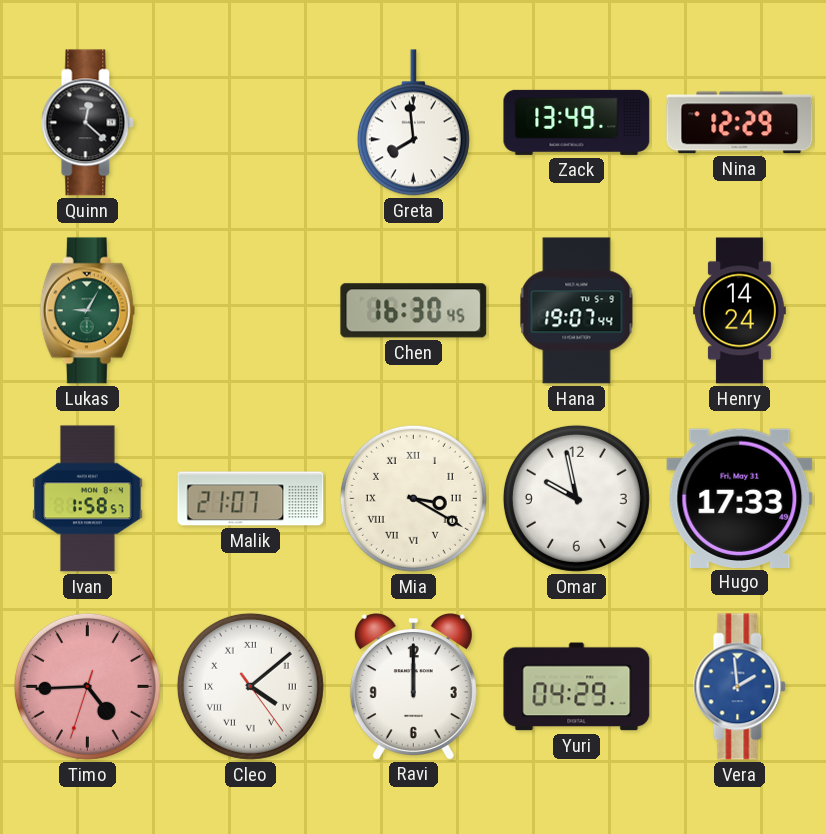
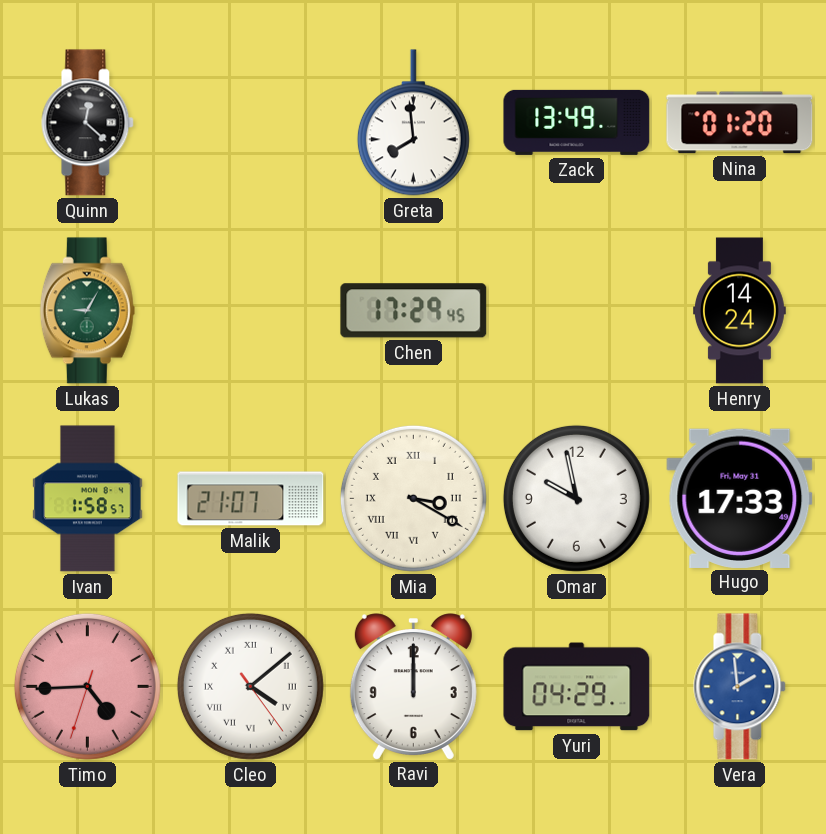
Nina: 12:29 -> 01:20 (740, 123)
Chen: 16:30 -> 17:29 (414, 311)
Hana: 19:07 -> none (577, 311)
